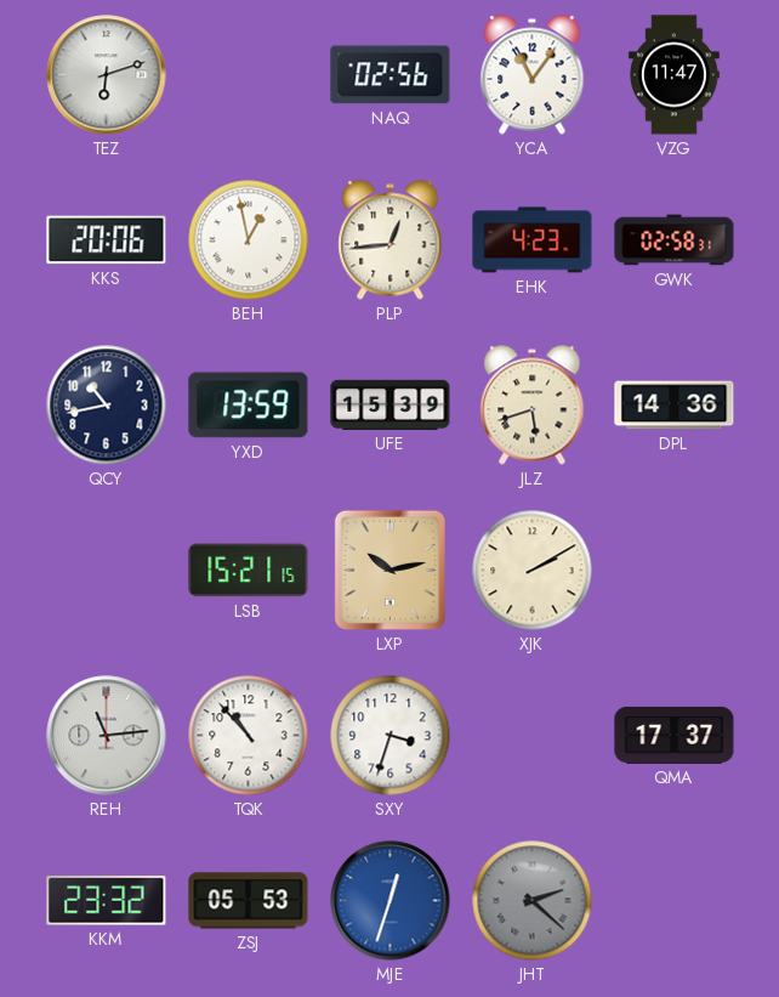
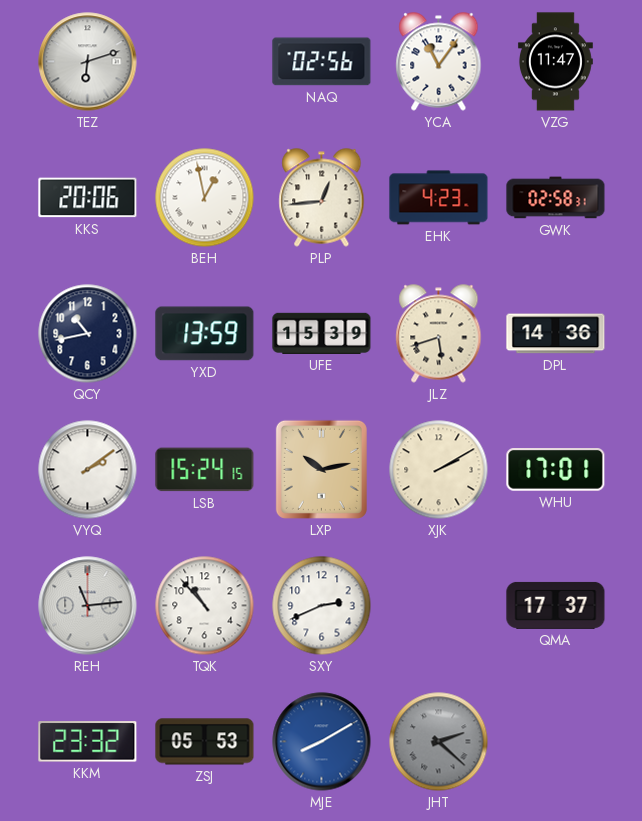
VYQ: none -> 2:09 (88, 470)
LSB: 15:21 -> 15:24 (205, 470)
WHU: none -> 17:01 (556, 470)
SXY: 3:33 -> 2:41 (322, 606)
MJE: 12:33 -> 8:10 (322, 742)
